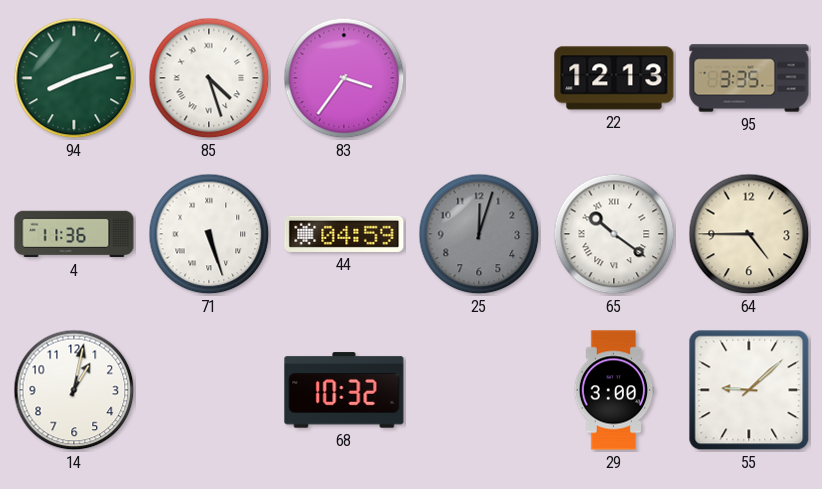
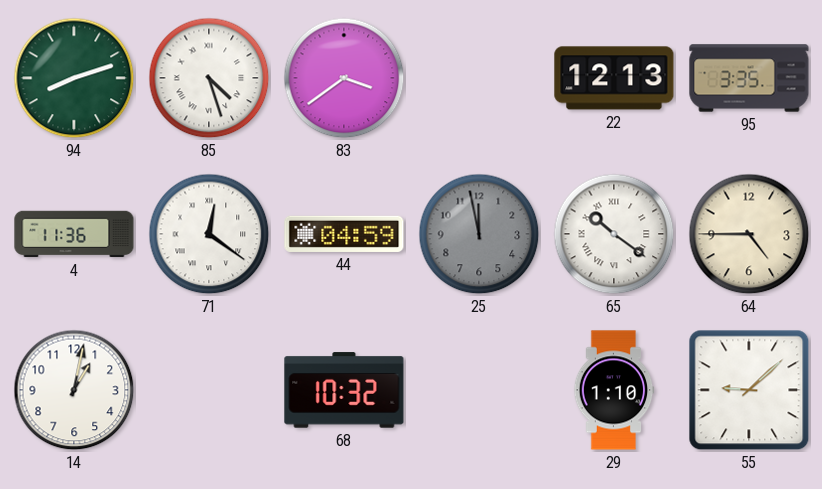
83: 3:36 -> 3:39 (344, 78)
71: 5:27 -> 12:21 (209, 234)
25: 12:03 -> 11:58 (479, 234)
29: 3:00 -> 1:10 (614, 390)
